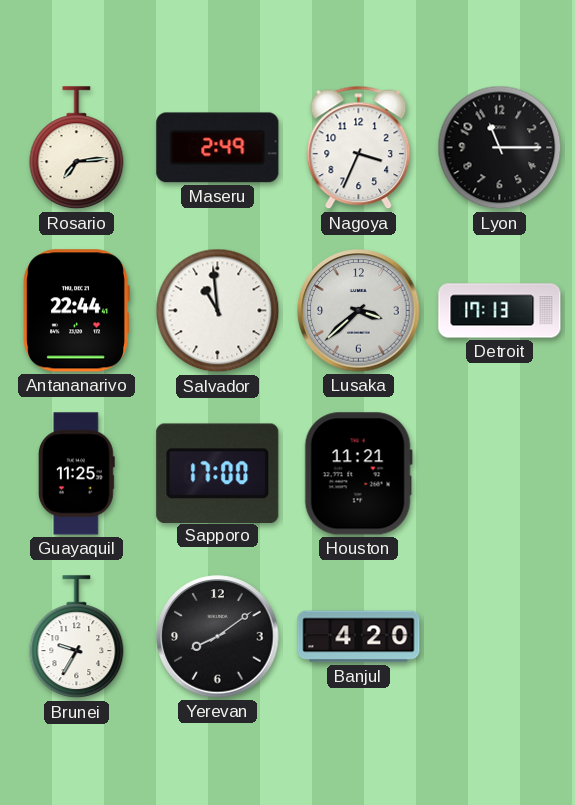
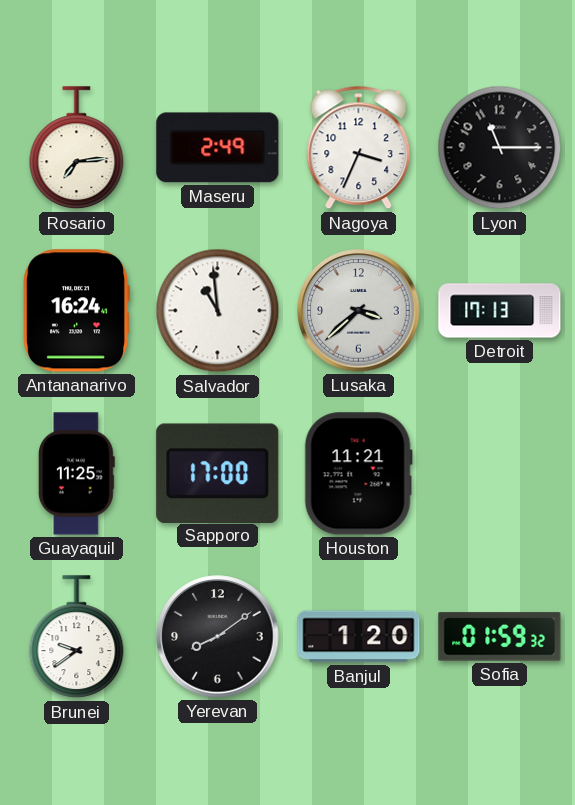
Antananarivo: 22:44 -> 16:24 (76, 311)
Brunei: 9:35 -> 9:39 (77, 637)
Banjul: 4:20 -> 1:20 (359, 637)
Sofia: none -> 01:59 (500, 637)
